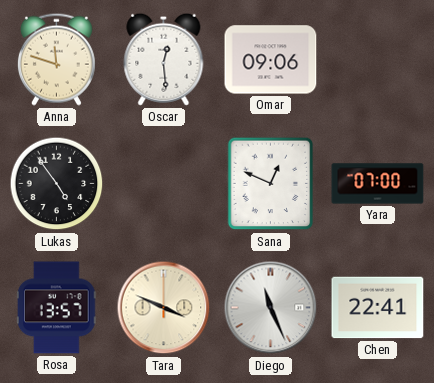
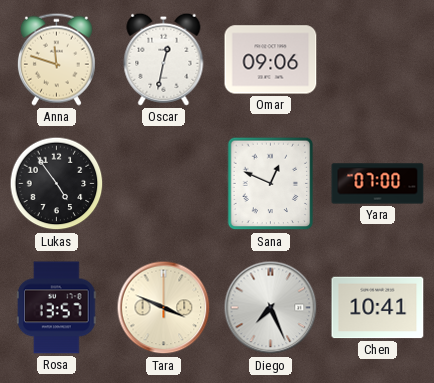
Oscar: 12:29 -> 12:32 (164, 59)
Diego: 11:26 -> 7:26 (271, 308)
Chen: 22:41 -> 10:41 (378, 308)
